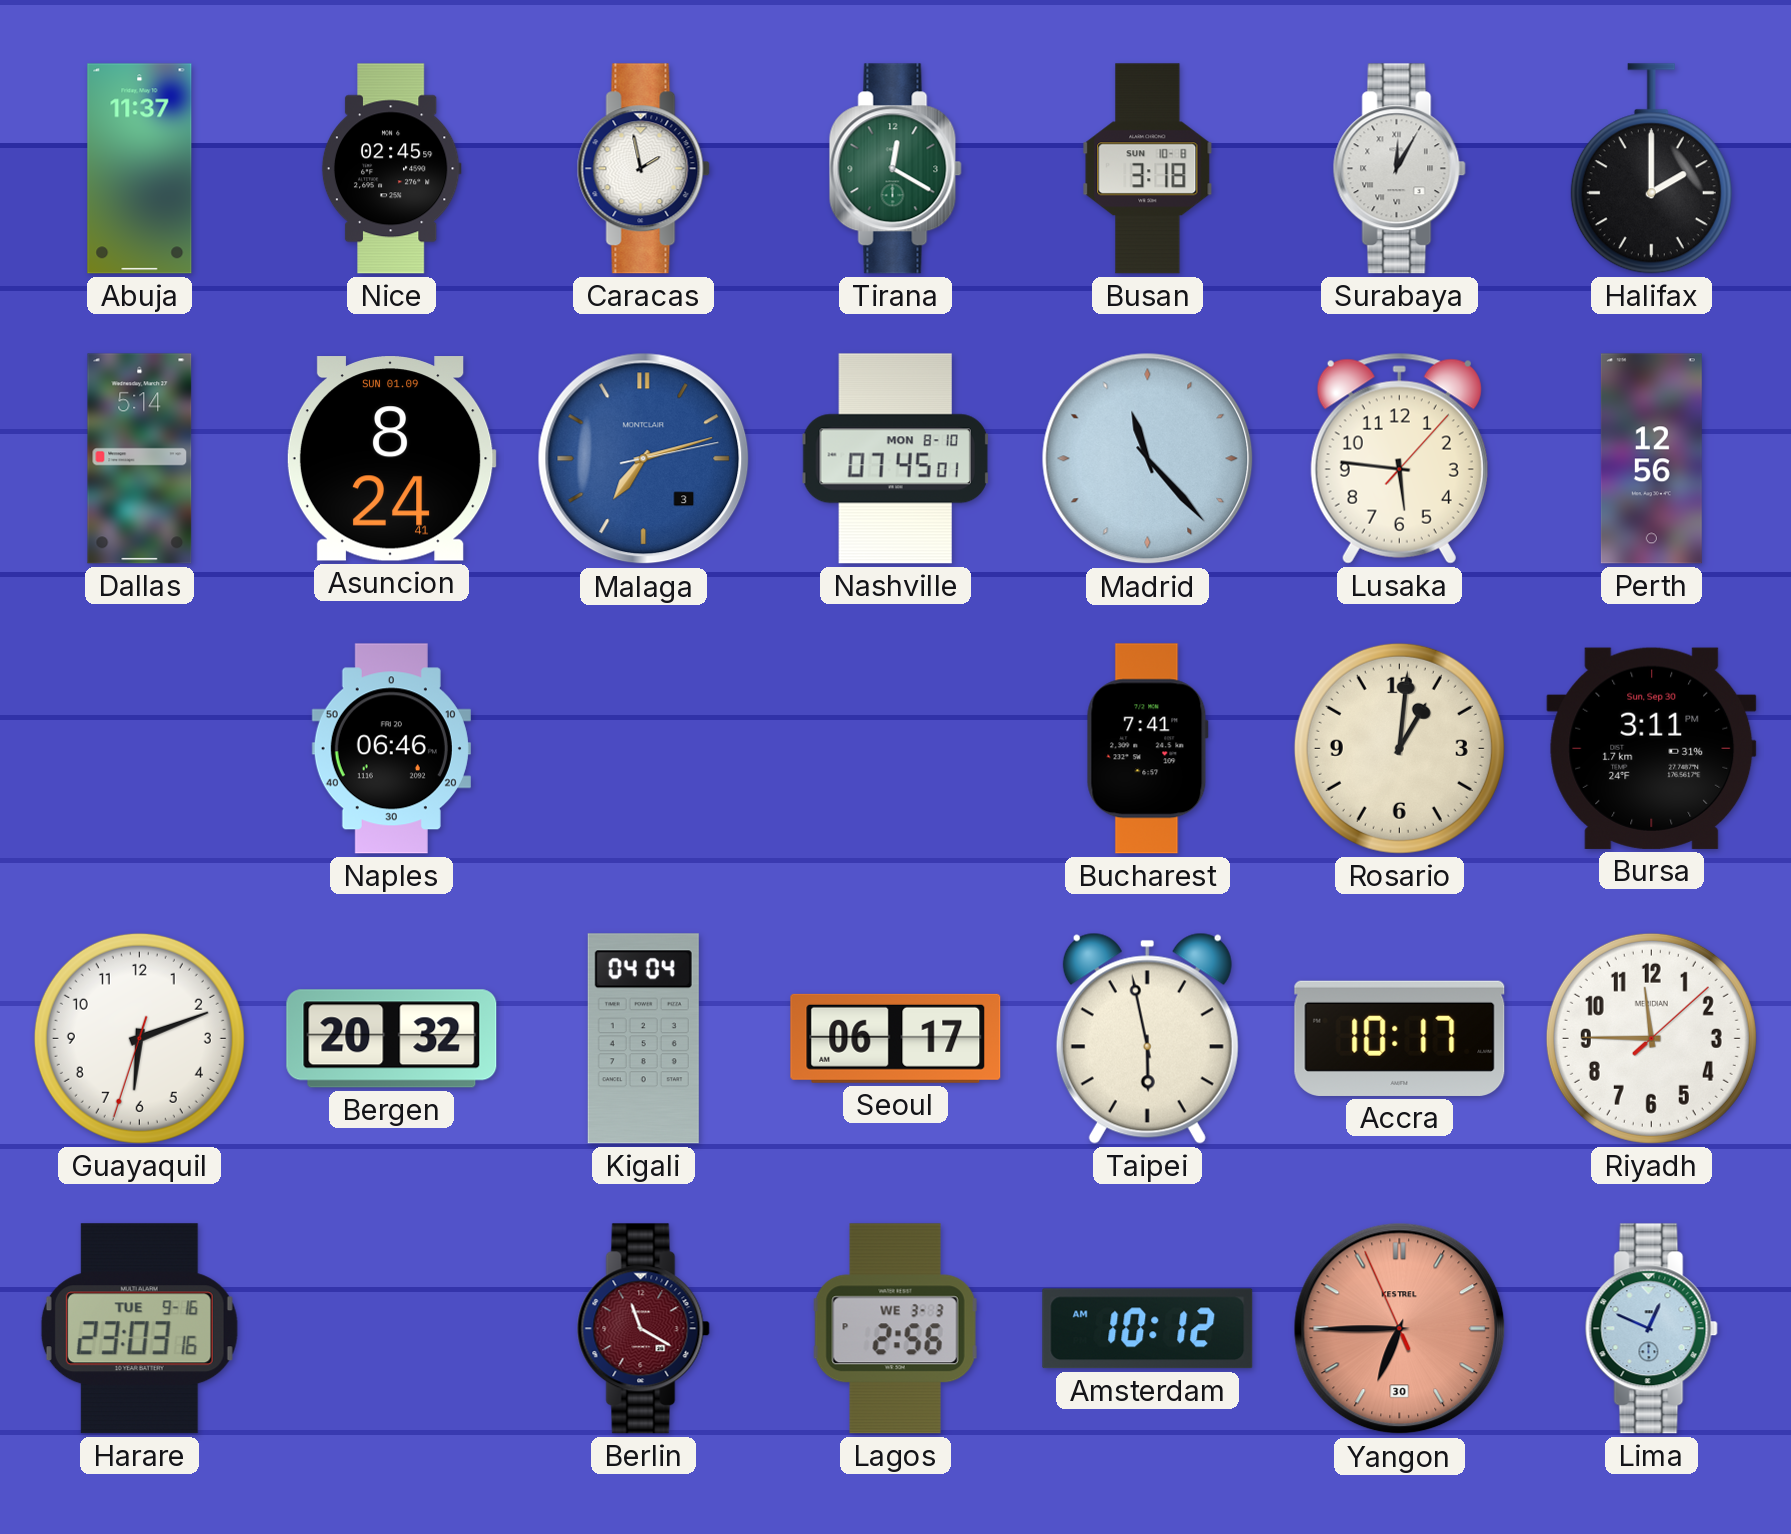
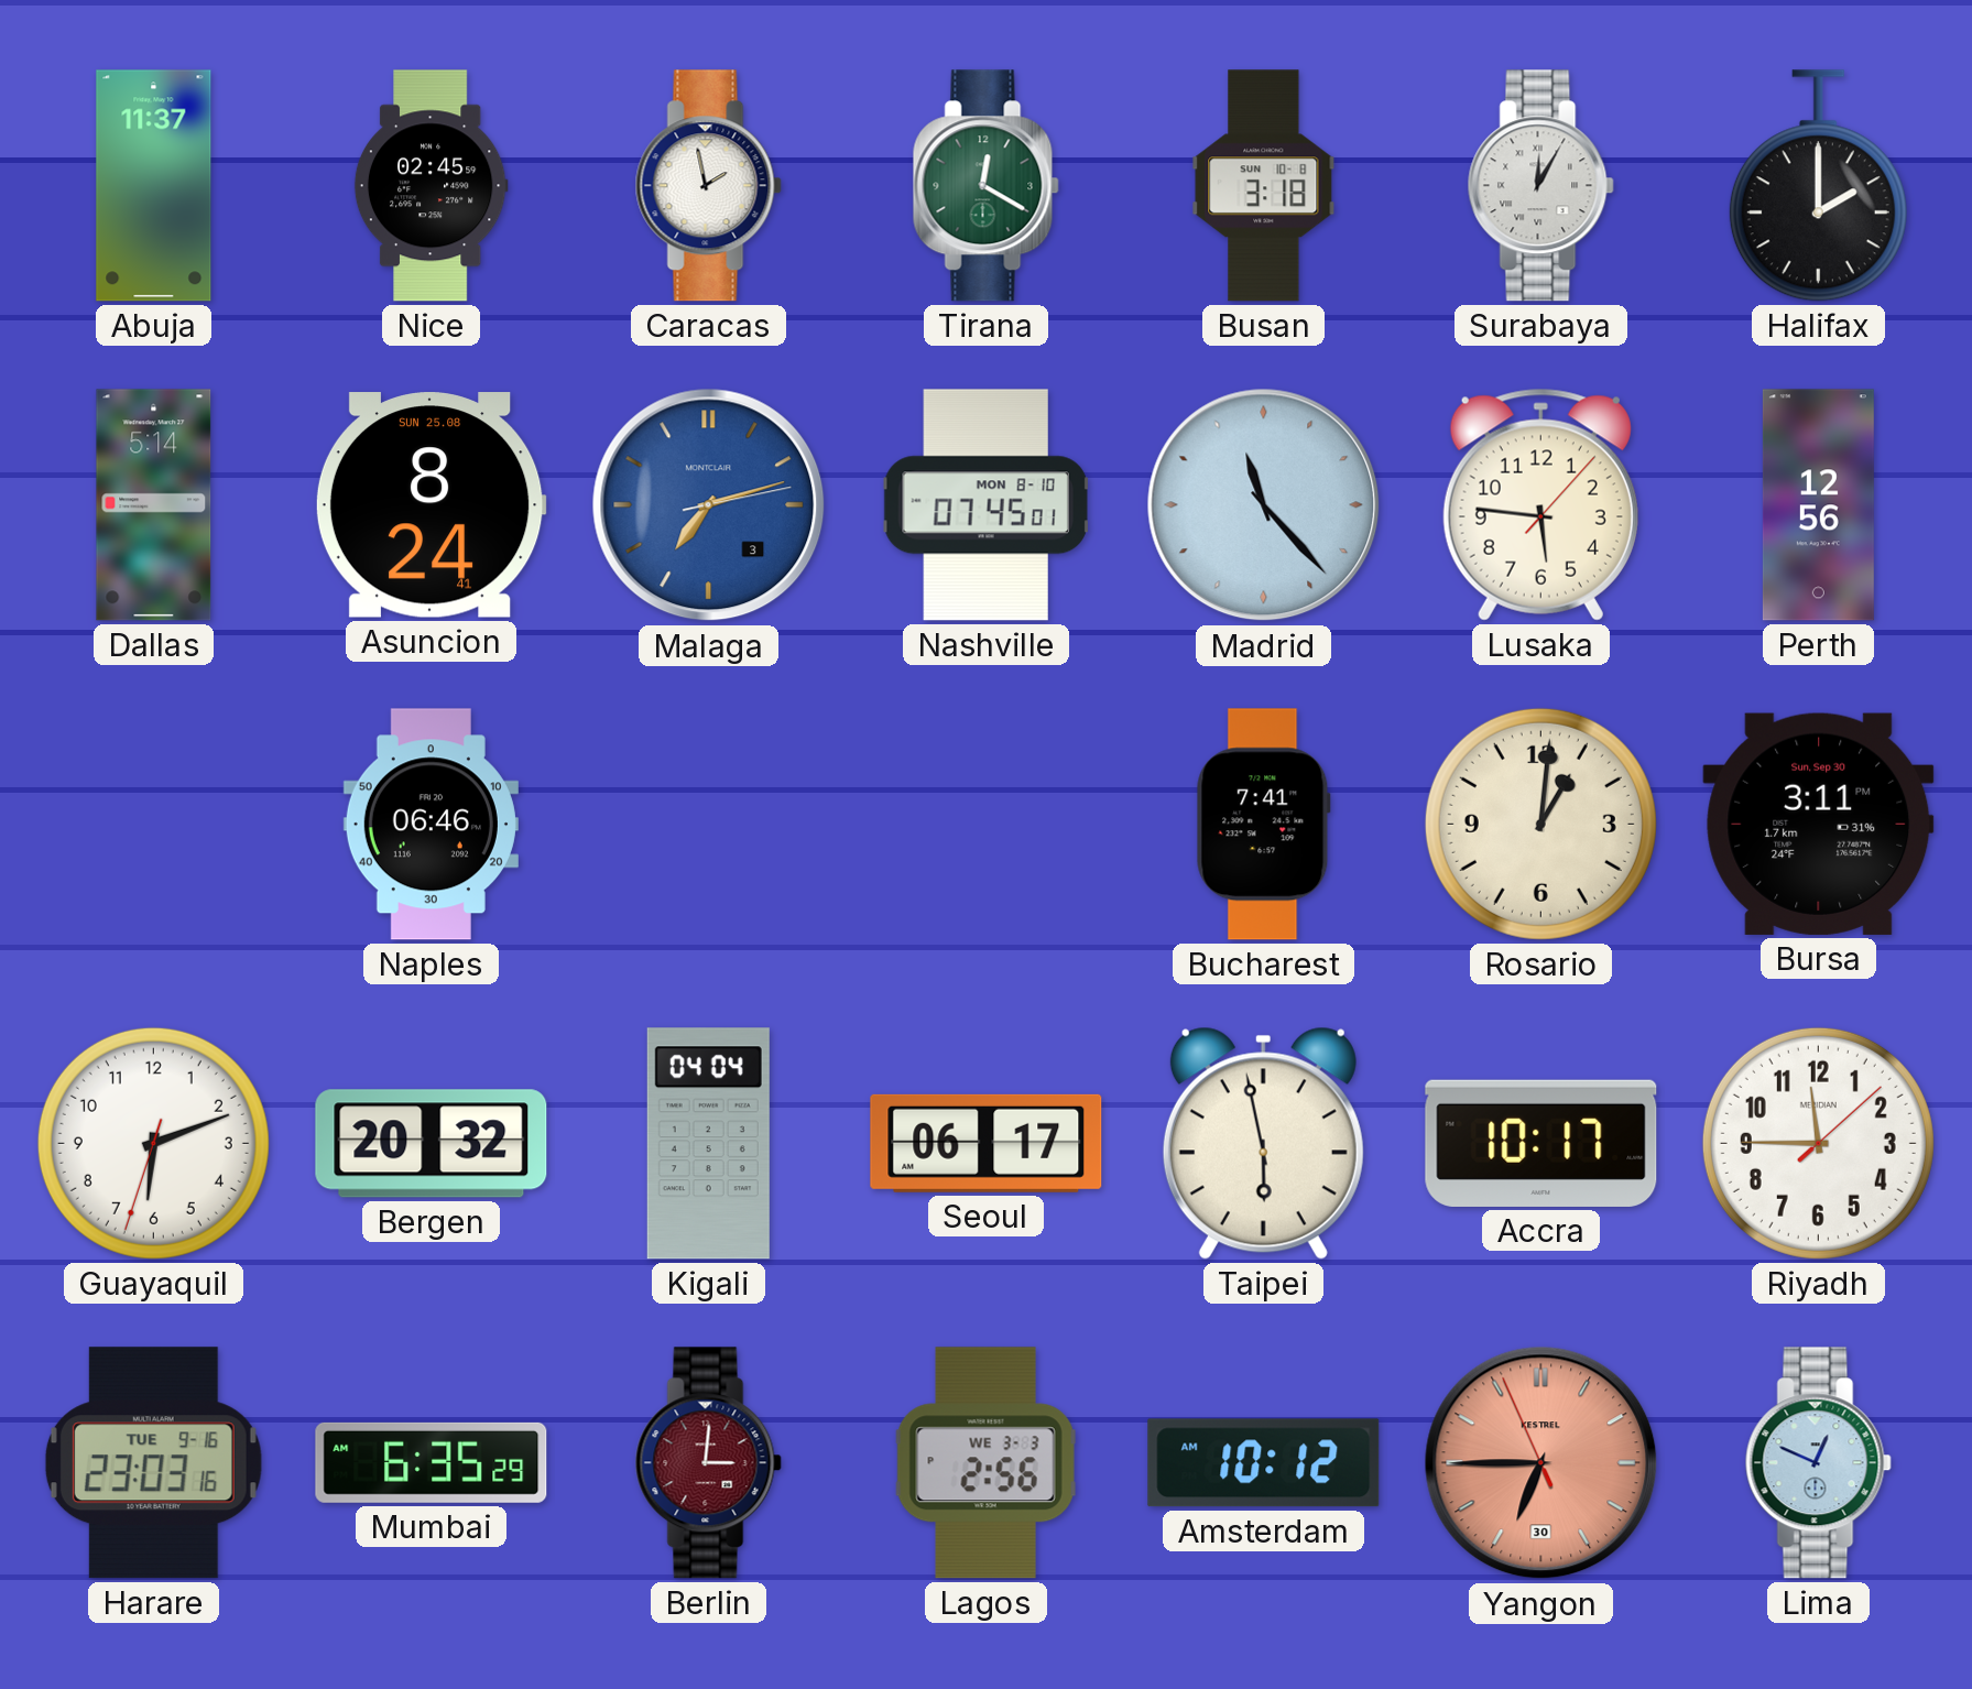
Asuncion date: SUN 01.09 -> SUN 25.08 (431, 505)
Mumbai: none -> 6:35 (432, 1462)
Berlin: 11:20 -> 3:01 (708, 1463)
